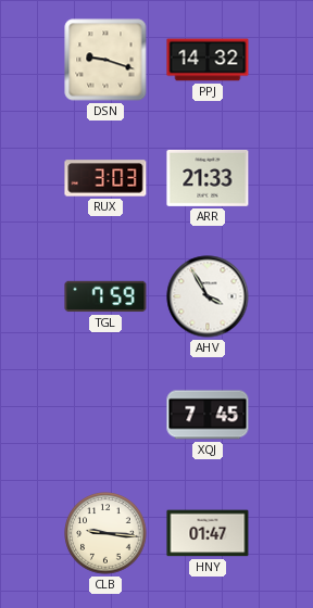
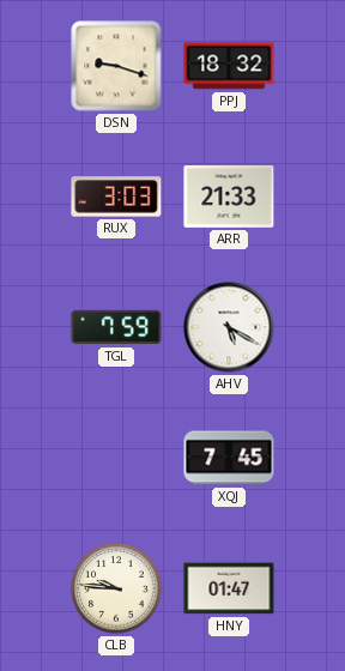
PPJ: 14:32 -> 18:32 (229, 66)
AHV: 3:55 -> 5:20 (229, 327)
CLB: 9:16 -> 9:46 (116, 588)
